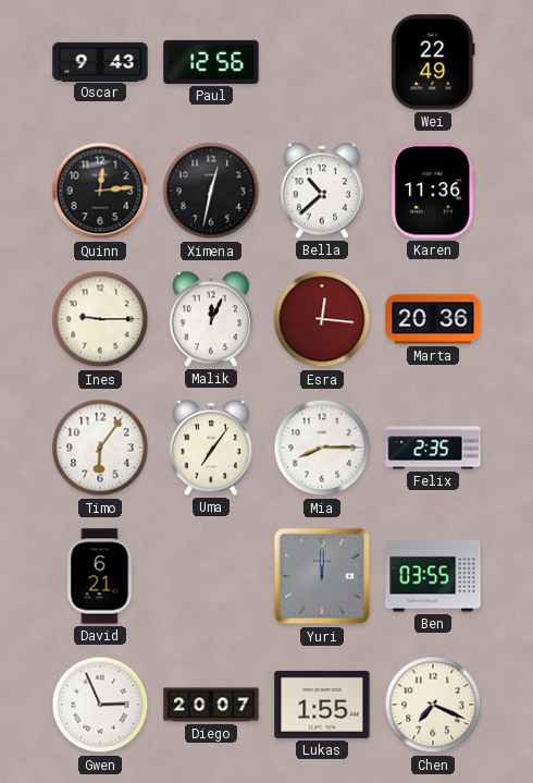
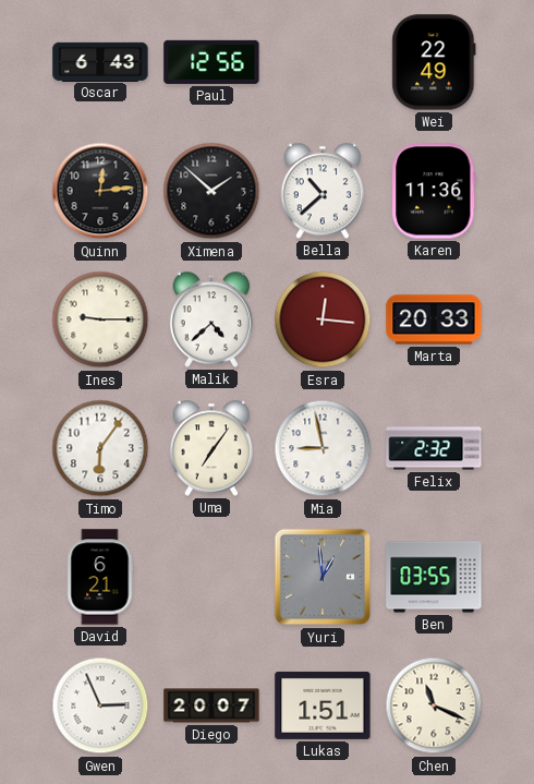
Oscar: 9:43 -> 6:43 (100, 61)
Ximena: 12:32 -> 1:52 (211, 191)
Malik: 12:04 -> 4:38 (211, 319)
Marta: 20:36 -> 20:33 (434, 319)
Mia: 8:15 -> 8:58 (323, 448)
Felix: 2:35 -> 2:32 (434, 448)
Yuri: 12:00 -> 12:59 (323, 577)
Lukas: 1:55 -> 1:51 (323, 705)
Chen: 7:19 -> 11:19 (434, 705)
